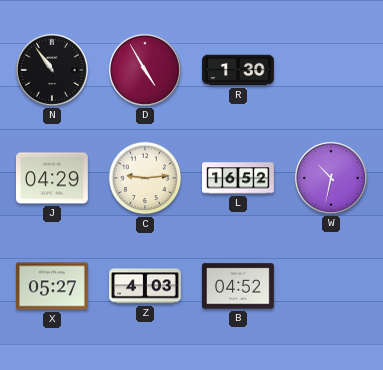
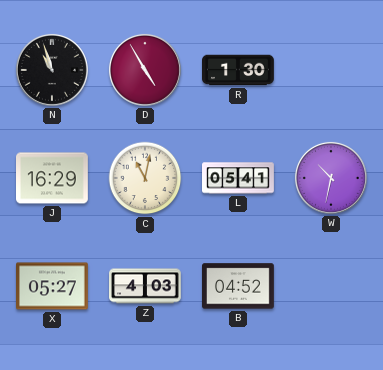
N: 10:54 -> 10:57 (52, 70)
J: 04:29 -> 16:29 (53, 178)
C: 9:14 -> 11:02 (145, 178)
L: 16:52 -> 05:41 (238, 178)
